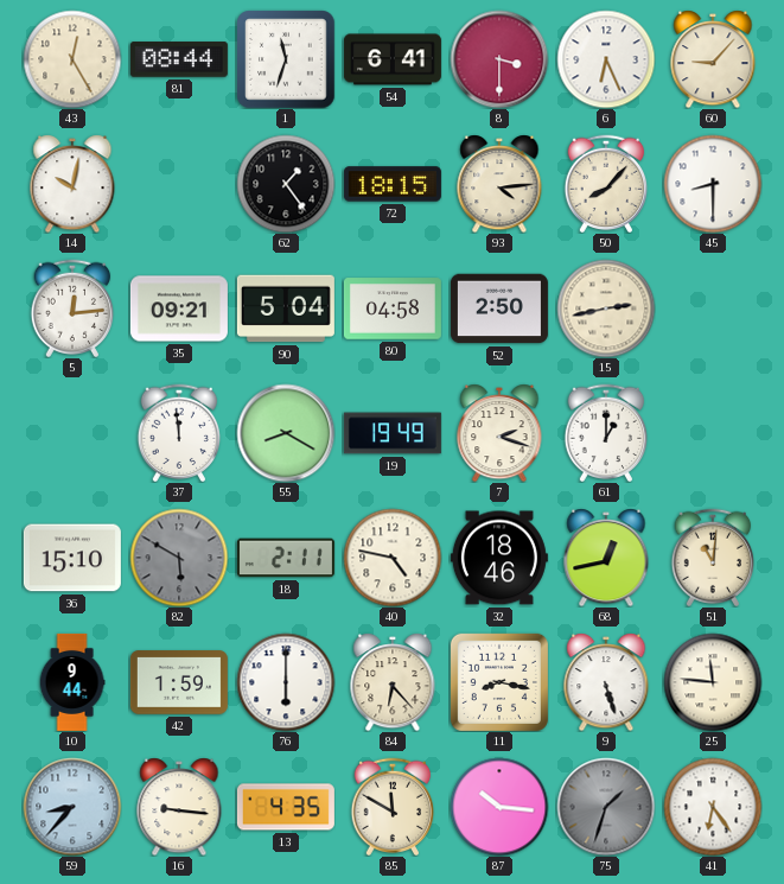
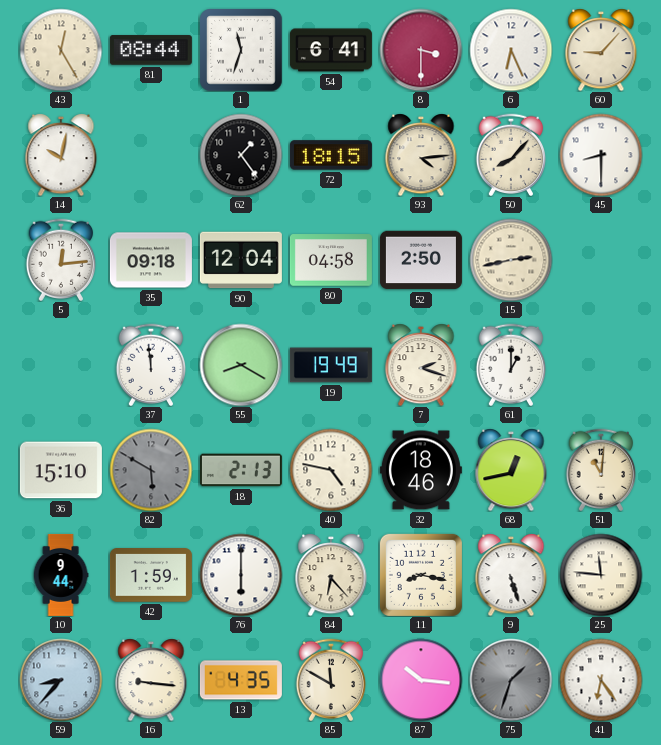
35: 09:21 -> 09:18 (151, 260)
90: 5:04 -> 12:04 (241, 260)
18: 2:11 -> 2:13 (241, 470)
